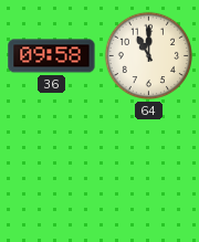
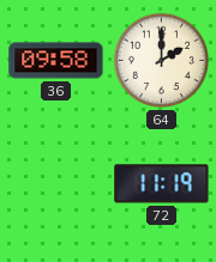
64: 11:00 -> 2:00 (162, 61)
72: none -> 11:19 (162, 184)
